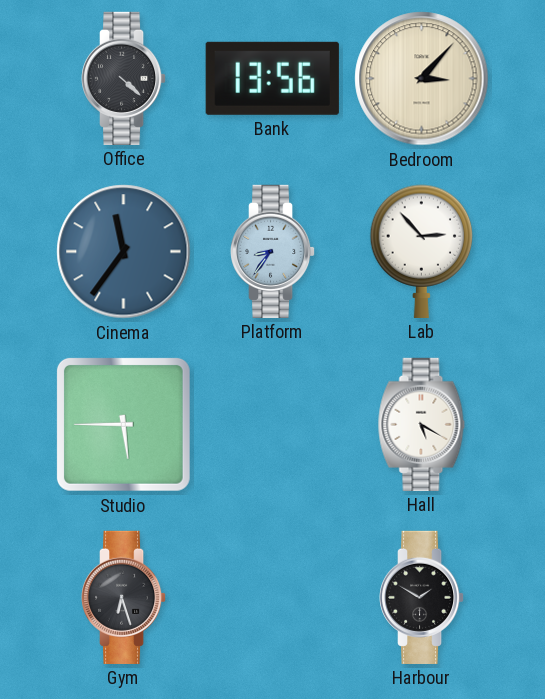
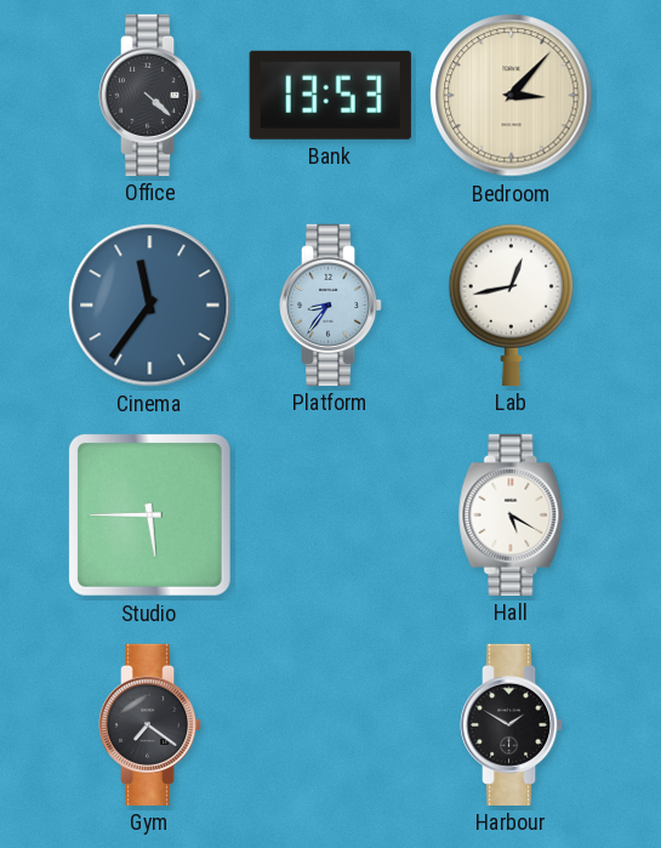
Bank: 13:56 -> 13:53 (330, 95)
Lab: 2:53 -> 12:43 (512, 305)
Gym: 6:27 -> 7:21 (150, 724)
